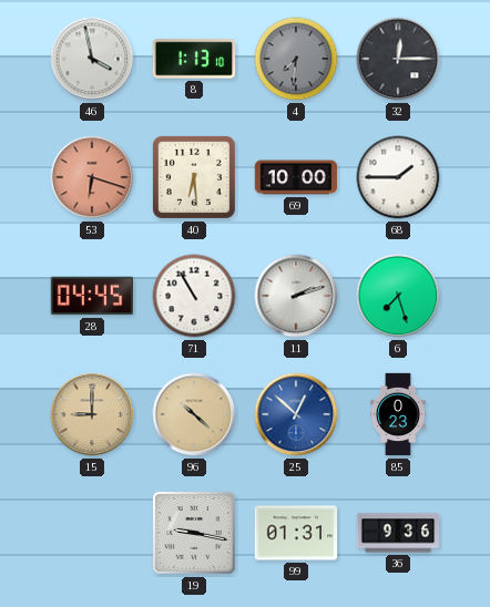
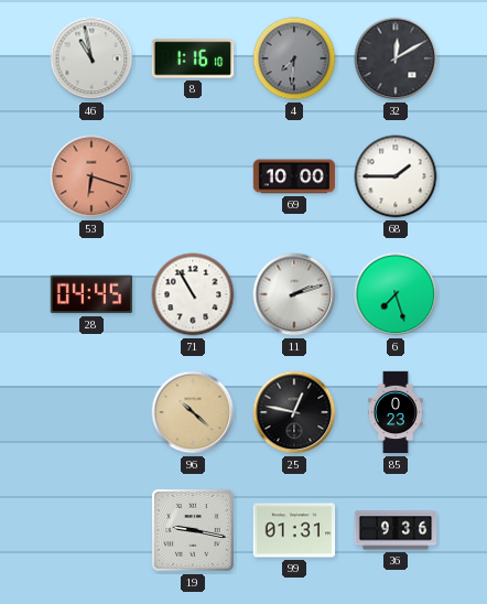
46: 3:58 -> 10:58 (91, 58)
8: 1:13 -> 1:16 (193, 58)
32: 12:15 -> 12:10 (396, 58)
40: 6:29 -> none (194, 177)
15: 9:00 -> none (92, 414)
25: 12:52 -> 12:47 (294, 412)
25 dial: blue -> black (294, 412)
